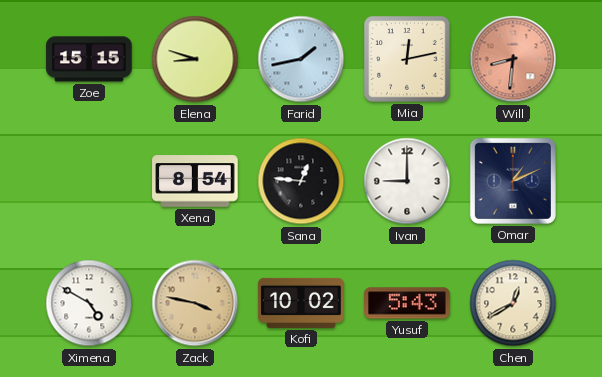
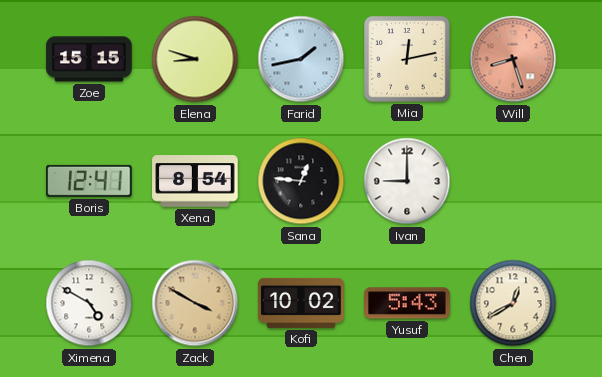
Will: 8:31 -> 8:27 (513, 59)
Boris: none -> 12:41 (90, 181)
Omar: 1:11 -> none (513, 181)
Zack: 3:47 -> 3:50 (195, 303)
